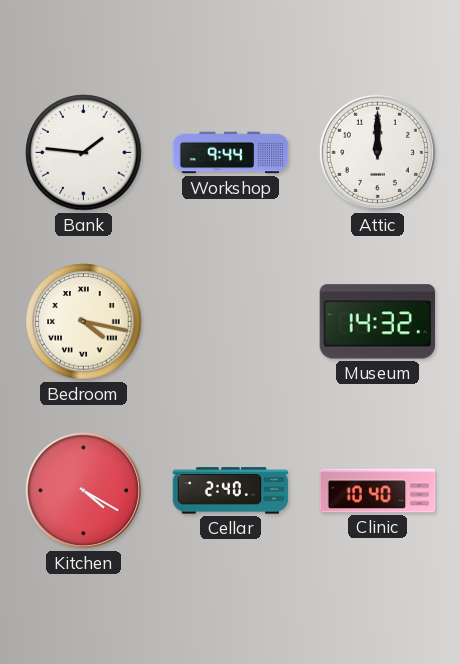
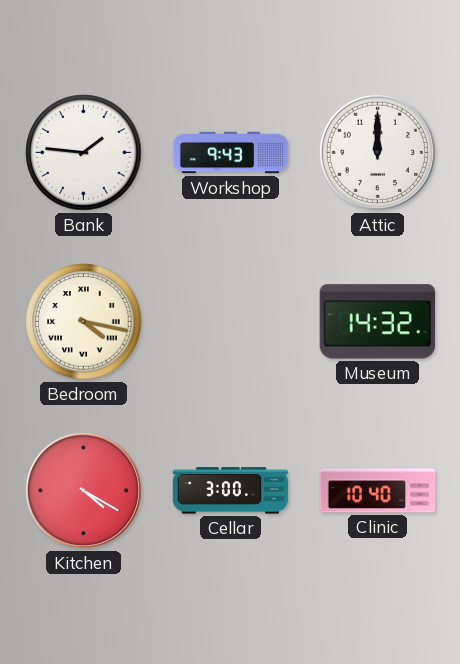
Workshop: 9:44 -> 9:43 (231, 153)
Cellar: 2:40 -> 3:00 (231, 491)
